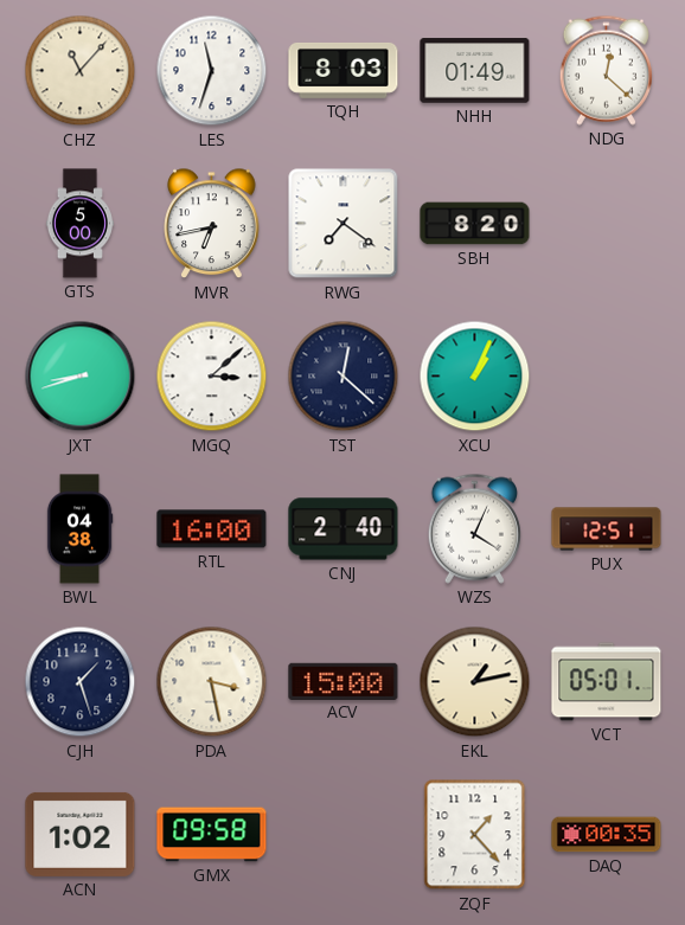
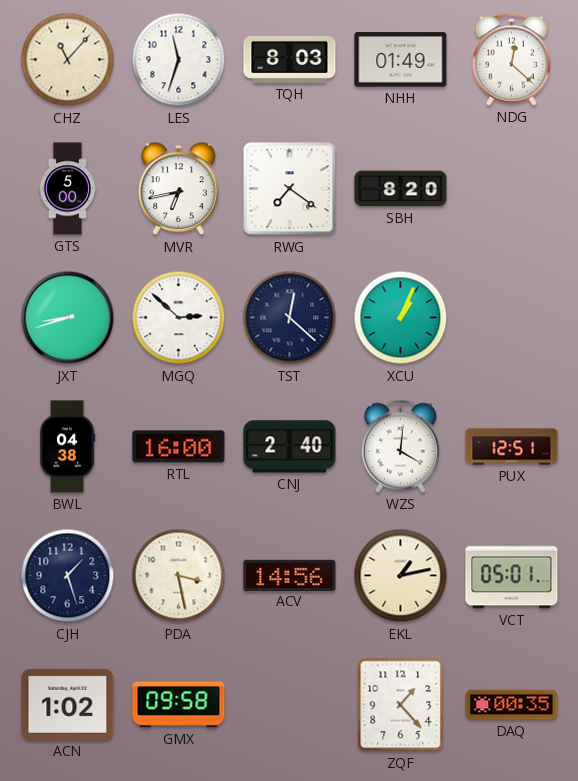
MGQ: 3:08 -> 2:52 (179, 318)
WZS: 4:04 -> 4:01 (400, 446)
ACV: 15:00 -> 14:56 (290, 575)
